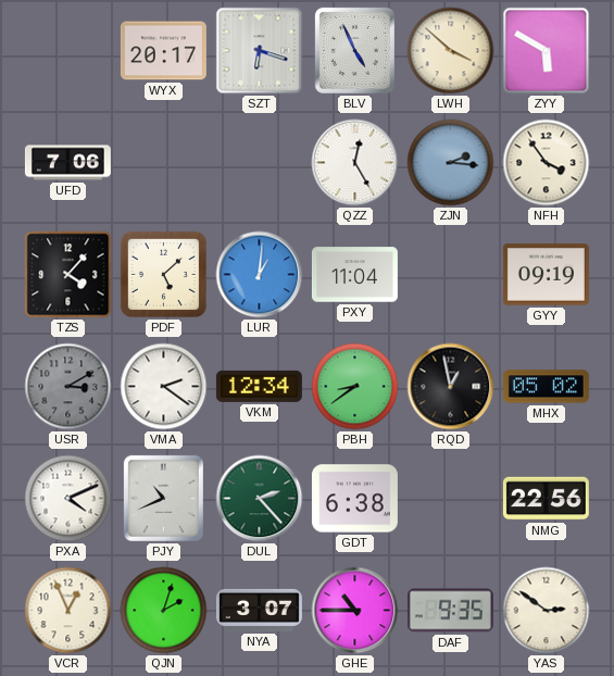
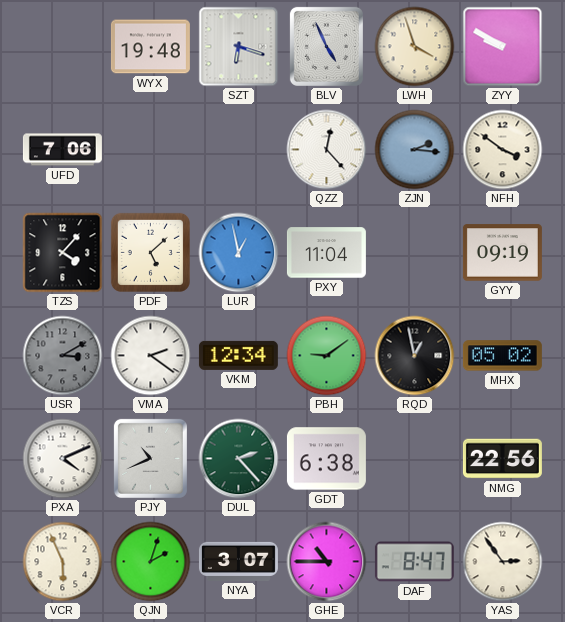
WYX: 20:17 -> 19:48 (150, 47)
LWH: 3:52 -> 3:57 (415, 47)
ZYY: 5:50 -> 9:50 (503, 47)
QZZ: 12:25 -> 12:23 (327, 150)
NFH: 3:54 -> 3:51 (503, 150)
LUR: 1:01 -> 12:58 (239, 253)
PBH: 8:39 -> 9:09 (327, 356)
VCR: 12:56 -> 5:56 (63, 562)
DAF: 9:35 -> 8:47 (414, 562)
YAS: 2:51 -> 2:54 (503, 562)
